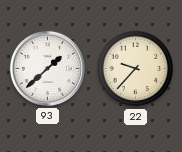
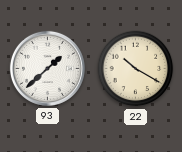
22: 9:37 -> 10:20 (136, 69)
